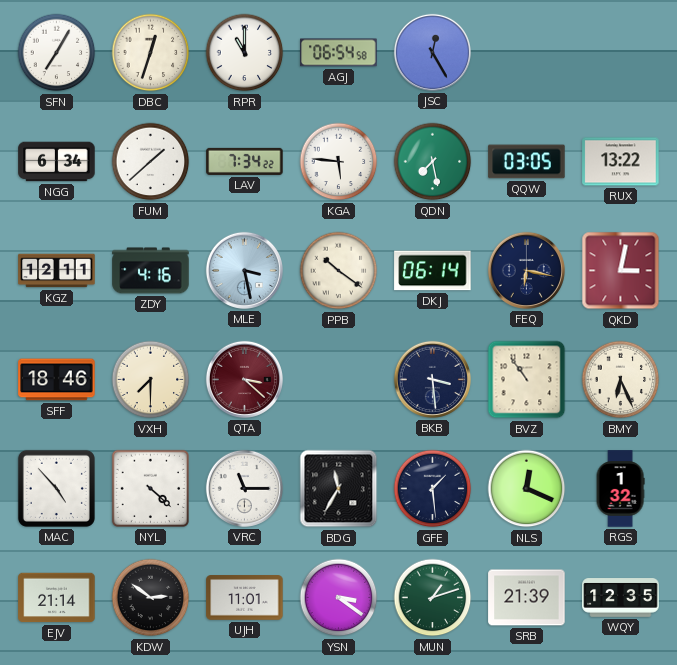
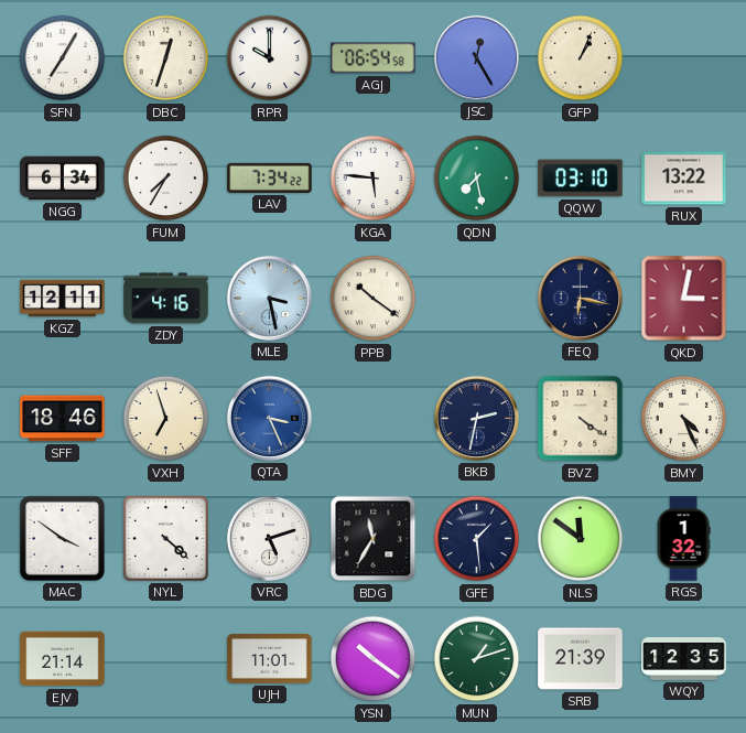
RPR: 11:00 -> 10:00 (270, 58)
GFP: none -> 1:04 (581, 58)
FUM: 1:38 -> 7:35 (166, 179)
QQW: 03:05 -> 03:10 (581, 179)
DKJ: 06:14 -> none (433, 271)
VXH: 7:30 -> 6:57 (166, 419)
QTA: 3:22 -> 3:26 (269, 418)
QTA dial: burgundy -> blue (269, 418)
BKB: 3:29 -> 2:32 (476, 418)
BVZ: 10:54 -> 4:21 (581, 419)
BMY: 6:26 -> 4:26 (684, 419)
MAC: 4:53 -> 3:51 (62, 538)
VRC: 11:15 -> 5:12 (269, 538)
NLS: 12:19 -> 11:51 (581, 539)
KDW: 2:51 -> none (151, 598)
YSN: 3:21 -> 10:21 (374, 659)
